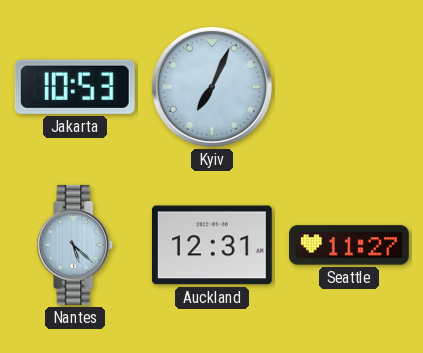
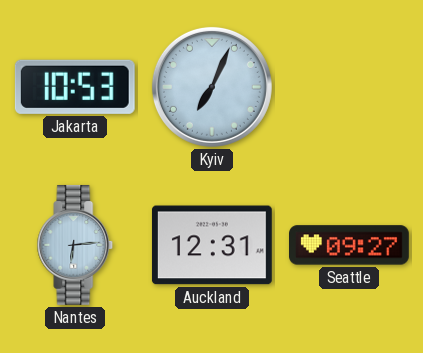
Nantes: 5:22 -> 6:14 (75, 245)
Seattle: 11:27 -> 09:27 (350, 245)
